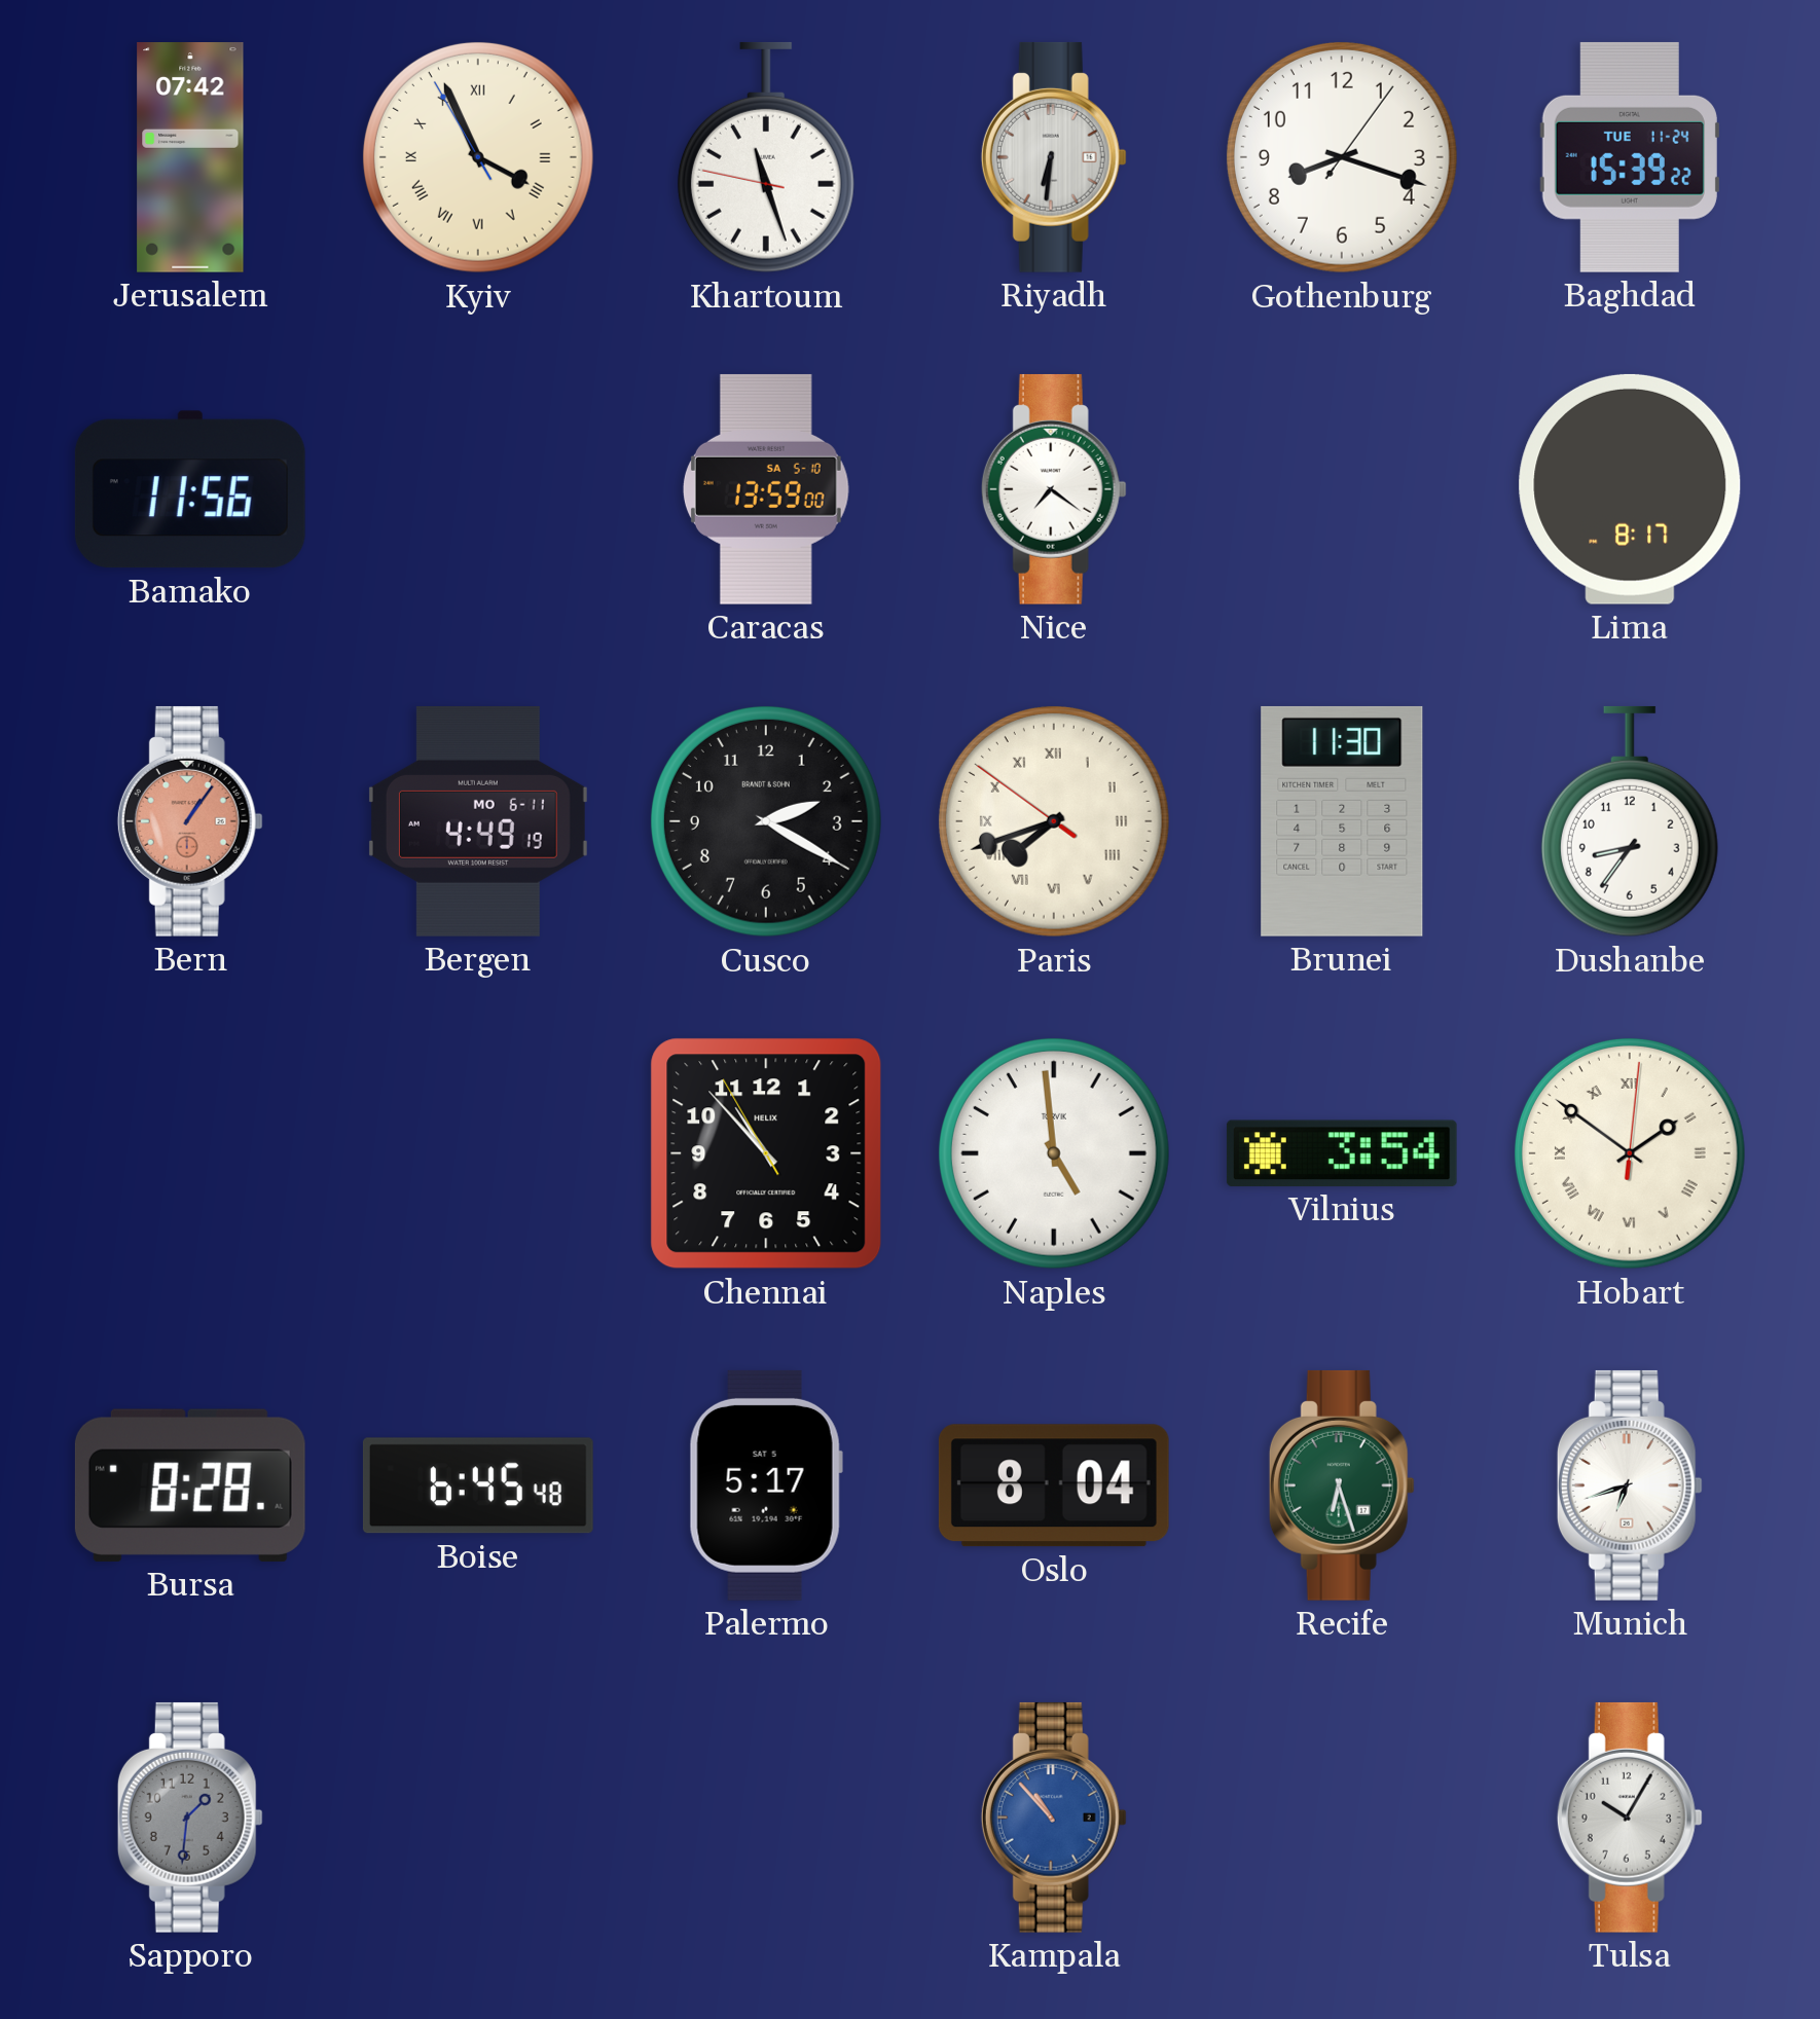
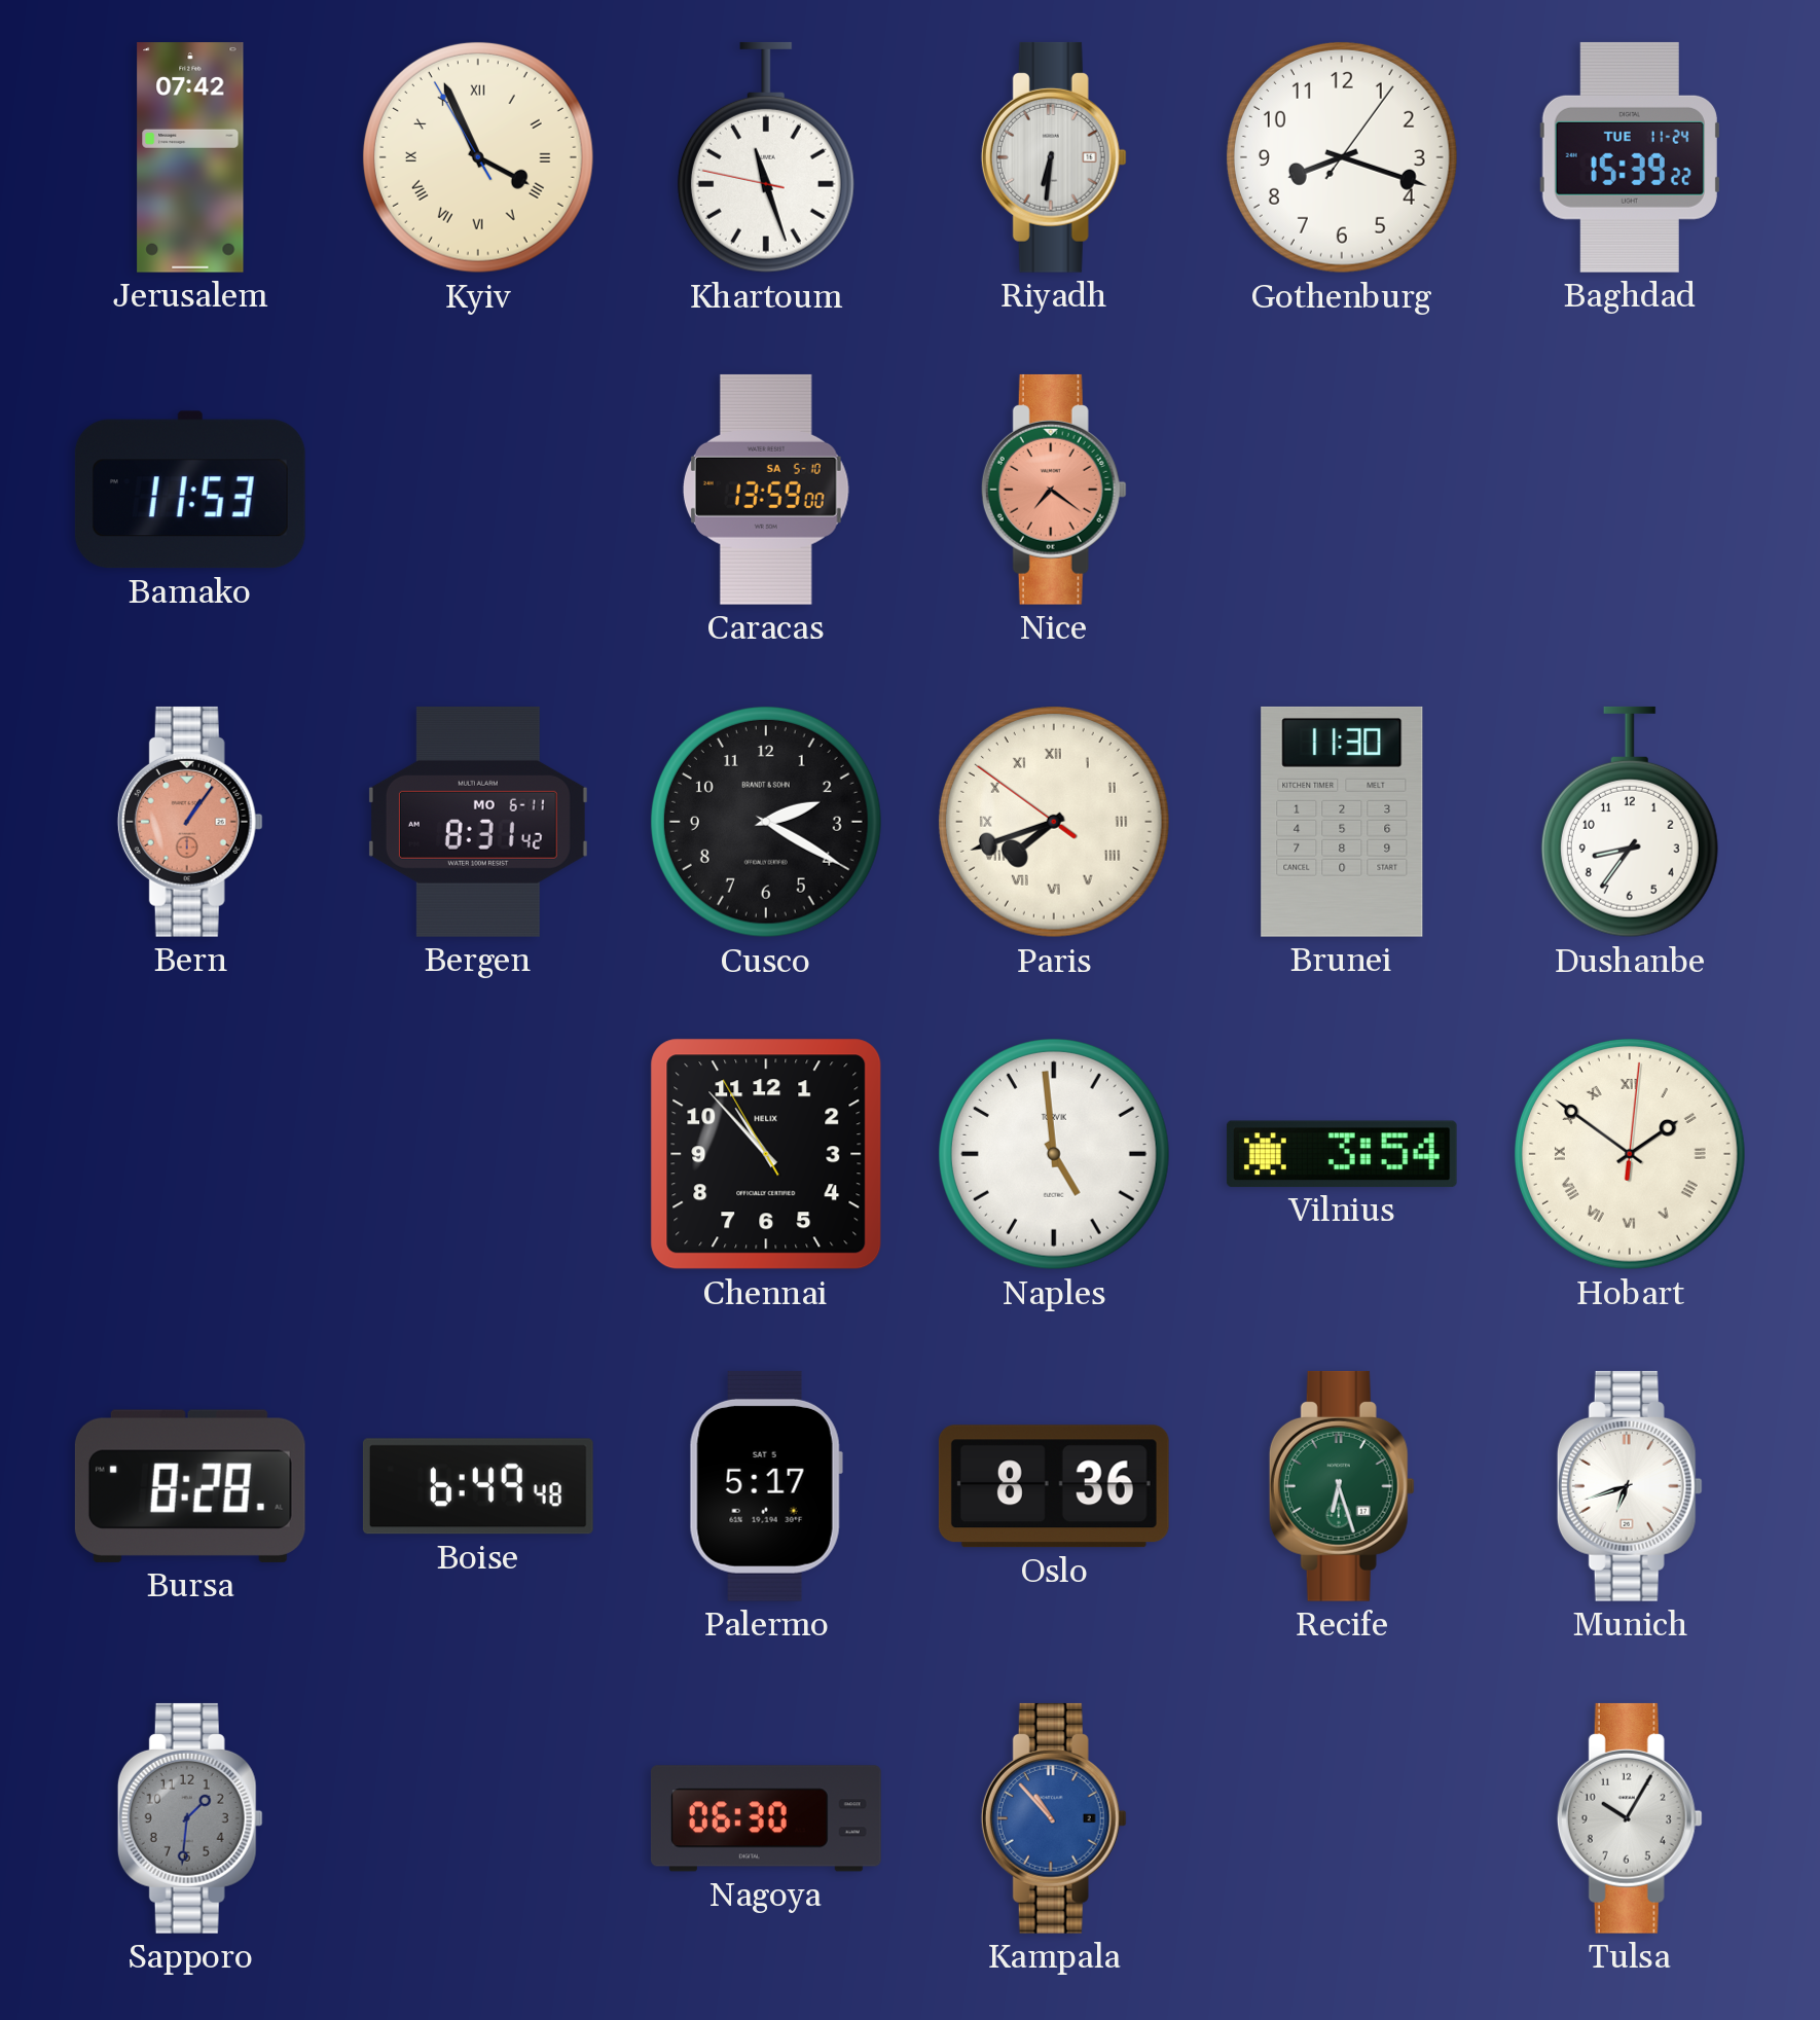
Bamako: 11:56 -> 11:53 (190, 490)
Nice dial: white -> salmon (1054, 490)
Lima: 8:17 -> none (1630, 489)
Bergen: 4:49 -> 8:31 (478, 822)
Boise: 6:45 -> 6:49 (478, 1486)
Oslo: 8:04 -> 8:36 (1054, 1486)
Nagoya: none -> 06:30 (766, 1818)
